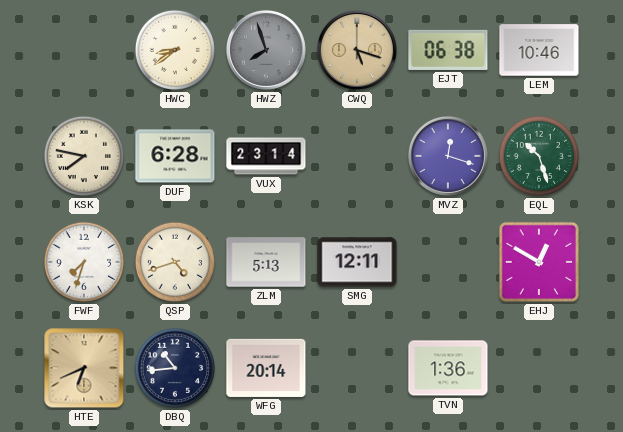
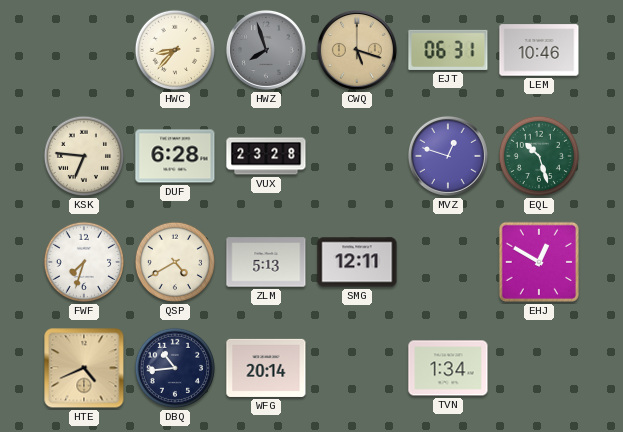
HWC: 8:39 -> 8:37 (175, 50)
EJT: 06:38 -> 06:31 (448, 50)
KSK: 7:47 -> 6:46 (84, 156)
VUX: 23:14 -> 23:28 (266, 156)
MVZ: 12:18 -> 12:48 (448, 156)
QSP: 4:42 -> 4:40 (175, 262)
HTE: 6:41 -> 4:41 (84, 368)
TVN: 1:36 -> 1:34 (448, 368)
